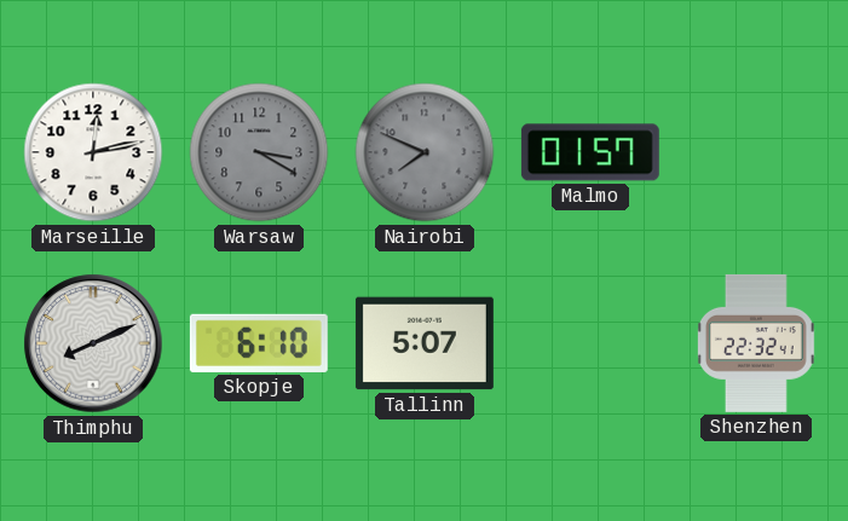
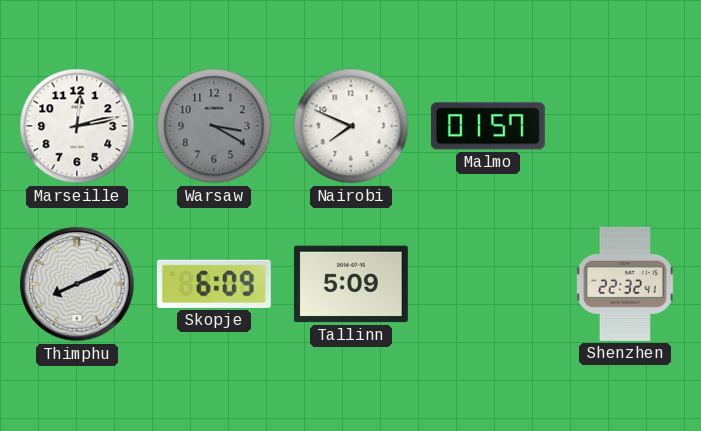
Nairobi dial: grey -> white (351, 126)
Skopje: 6:10 -> 6:09 (214, 284)
Tallinn: 5:07 -> 5:09 (351, 284)
